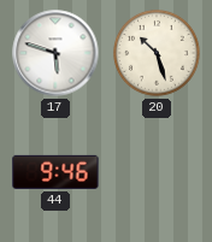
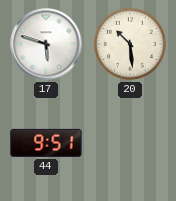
20: 10:27 -> 10:29 (131, 45)
44: 9:46 -> 9:51 (46, 143)
